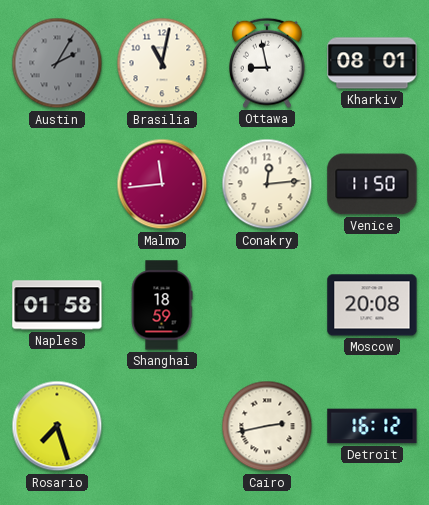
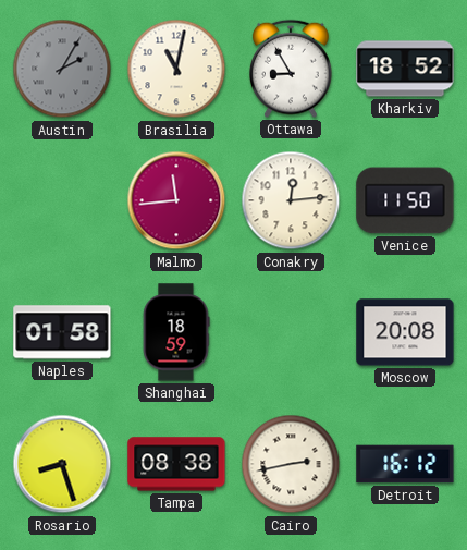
Ottawa: 8:58 -> 8:55 (291, 69)
Kharkiv: 08:01 -> 18:52 (405, 69)
Rosario: 7:27 -> 8:27 (62, 464)
Tampa: none -> 08:38 (176, 464)
